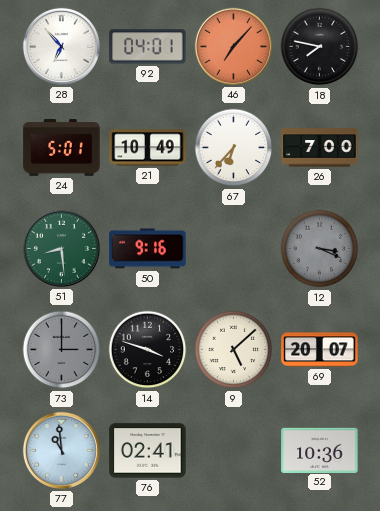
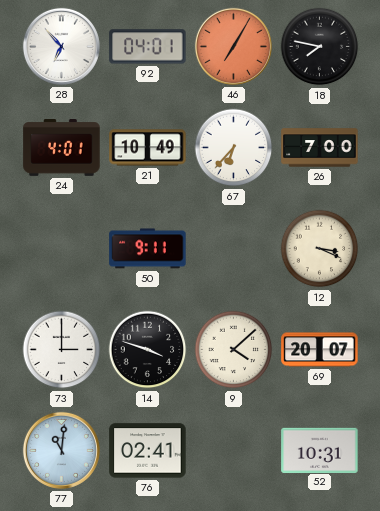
46: 7:07 -> 7:05 (233, 46)
24: 5:01 -> 4:01 (62, 148)
51: 8:29 -> none (61, 248)
50: 9:16 -> 9:11 (148, 249)
12 dial: grey -> cream (320, 249)
73 dial: grey -> white (62, 350)
9: 5:08 -> 4:08 (234, 350)
77: 10:59 -> 11:01 (61, 450)
52: 10:36 -> 10:31 (320, 450)
